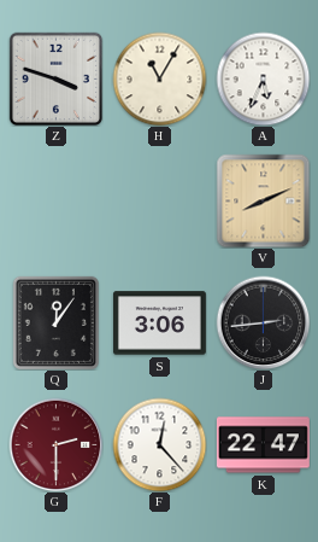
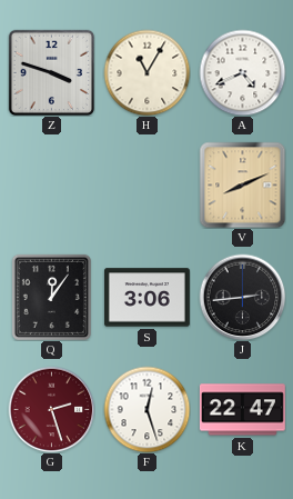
A: 5:34 -> 4:41 (242, 72)
G: 2:30 -> 2:27 (51, 409)
F: 12:23 -> 12:27 (146, 409)
